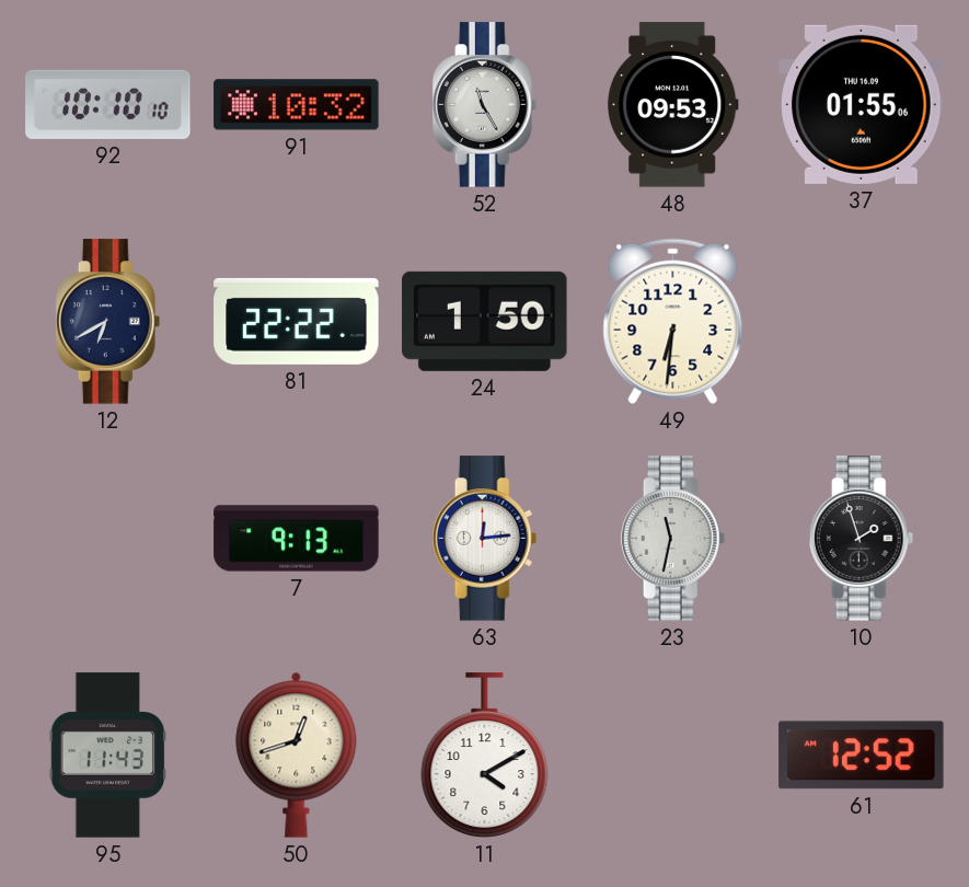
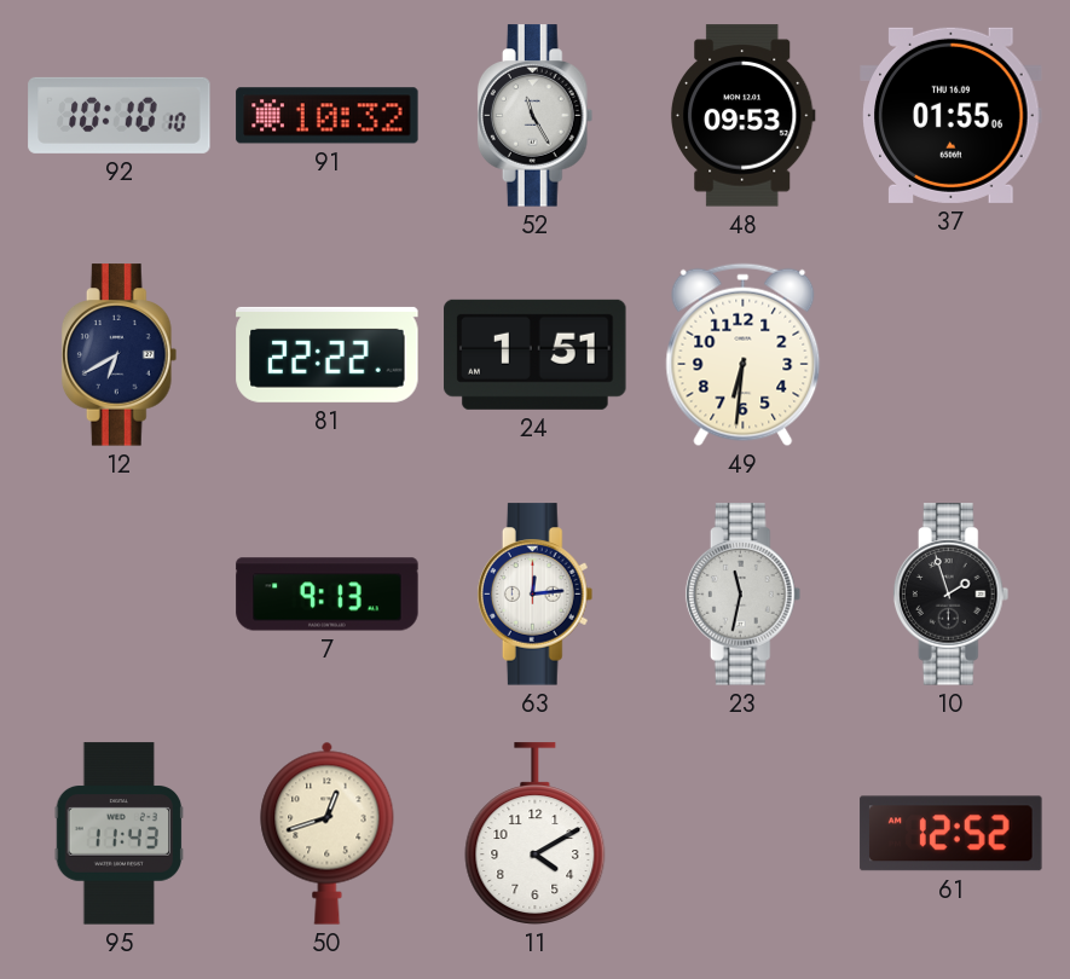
24: 1:50 -> 1:51 (536, 354)
